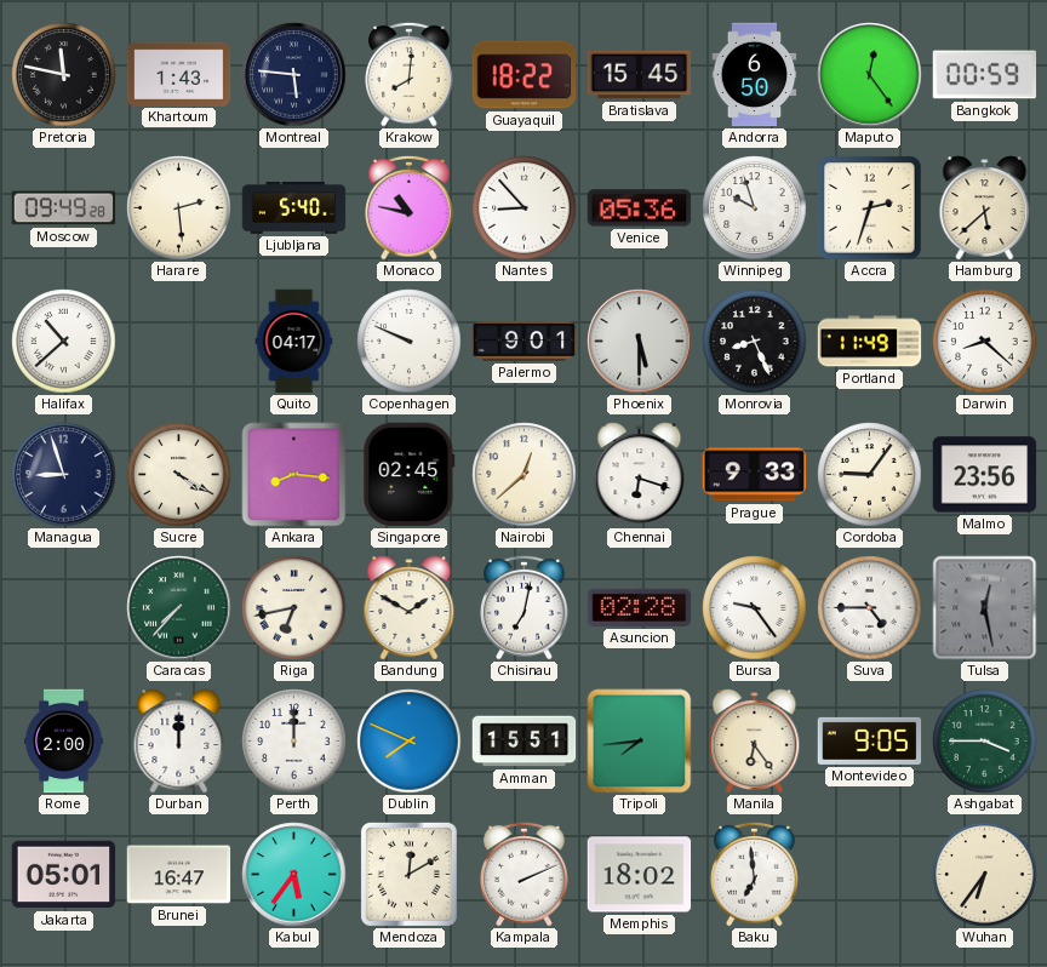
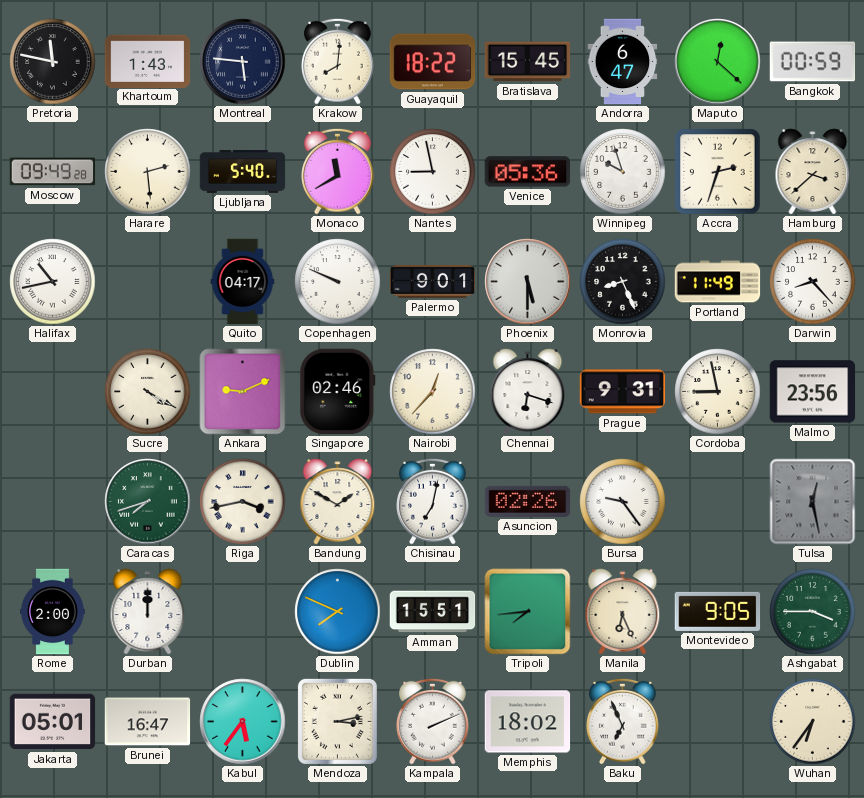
Andorra: 6:50 -> 6:47 (623, 62)
Maputo: 12:24 -> 12:22 (718, 62)
Monaco: 10:47 -> 11:40 (338, 171)
Nantes: 8:53 -> 8:58 (433, 172)
Hamburg: 5:38 -> 3:38 (813, 172)
Halifax: 10:38 -> 10:43 (53, 282)
Darwin: 8:22 -> 8:23 (813, 282)
Managua: 8:57 -> none (64, 475)
Ankara: 8:16 -> 9:11 (243, 392)
Singapore: 02:45 -> 02:46 (338, 392)
Nairobi: 12:38 -> 12:37 (433, 392)
Prague: 9:33 -> 9:31 (623, 392)
Cordoba: 9:06 -> 8:58 (718, 392)
Caracas: 7:37 -> 7:42 (148, 502)
Riga: 6:43 -> 3:43 (243, 502)
Asuncion: 02:28 -> 02:26 (528, 501)
Suva: 4:45 -> none (870, 608)
Perth: 12:00 -> none (294, 742)
Manila: 6:24 -> 6:26 (623, 612)
Mendoza: 12:10 -> 3:13 (337, 721)
Baku: 6:59 -> 6:56 (623, 721)
